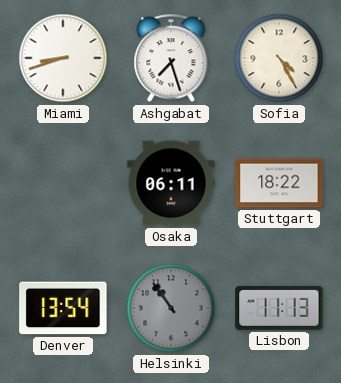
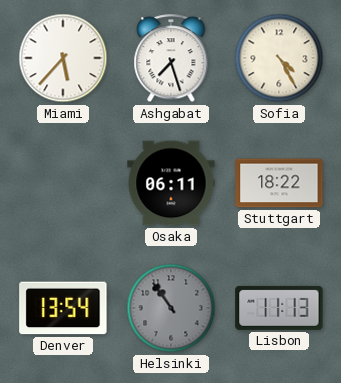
Miami: 8:42 -> 5:37 (63, 58)
